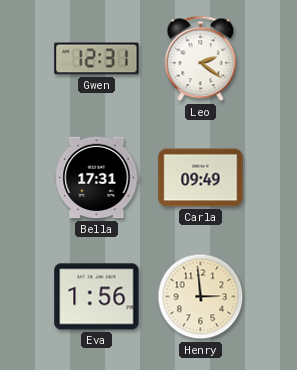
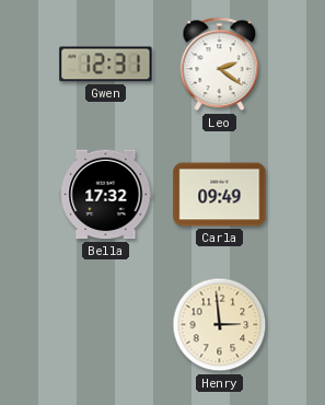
Bella: 17:31 -> 17:32 (106, 195)
Eva: 1:56 -> none (97, 297)
